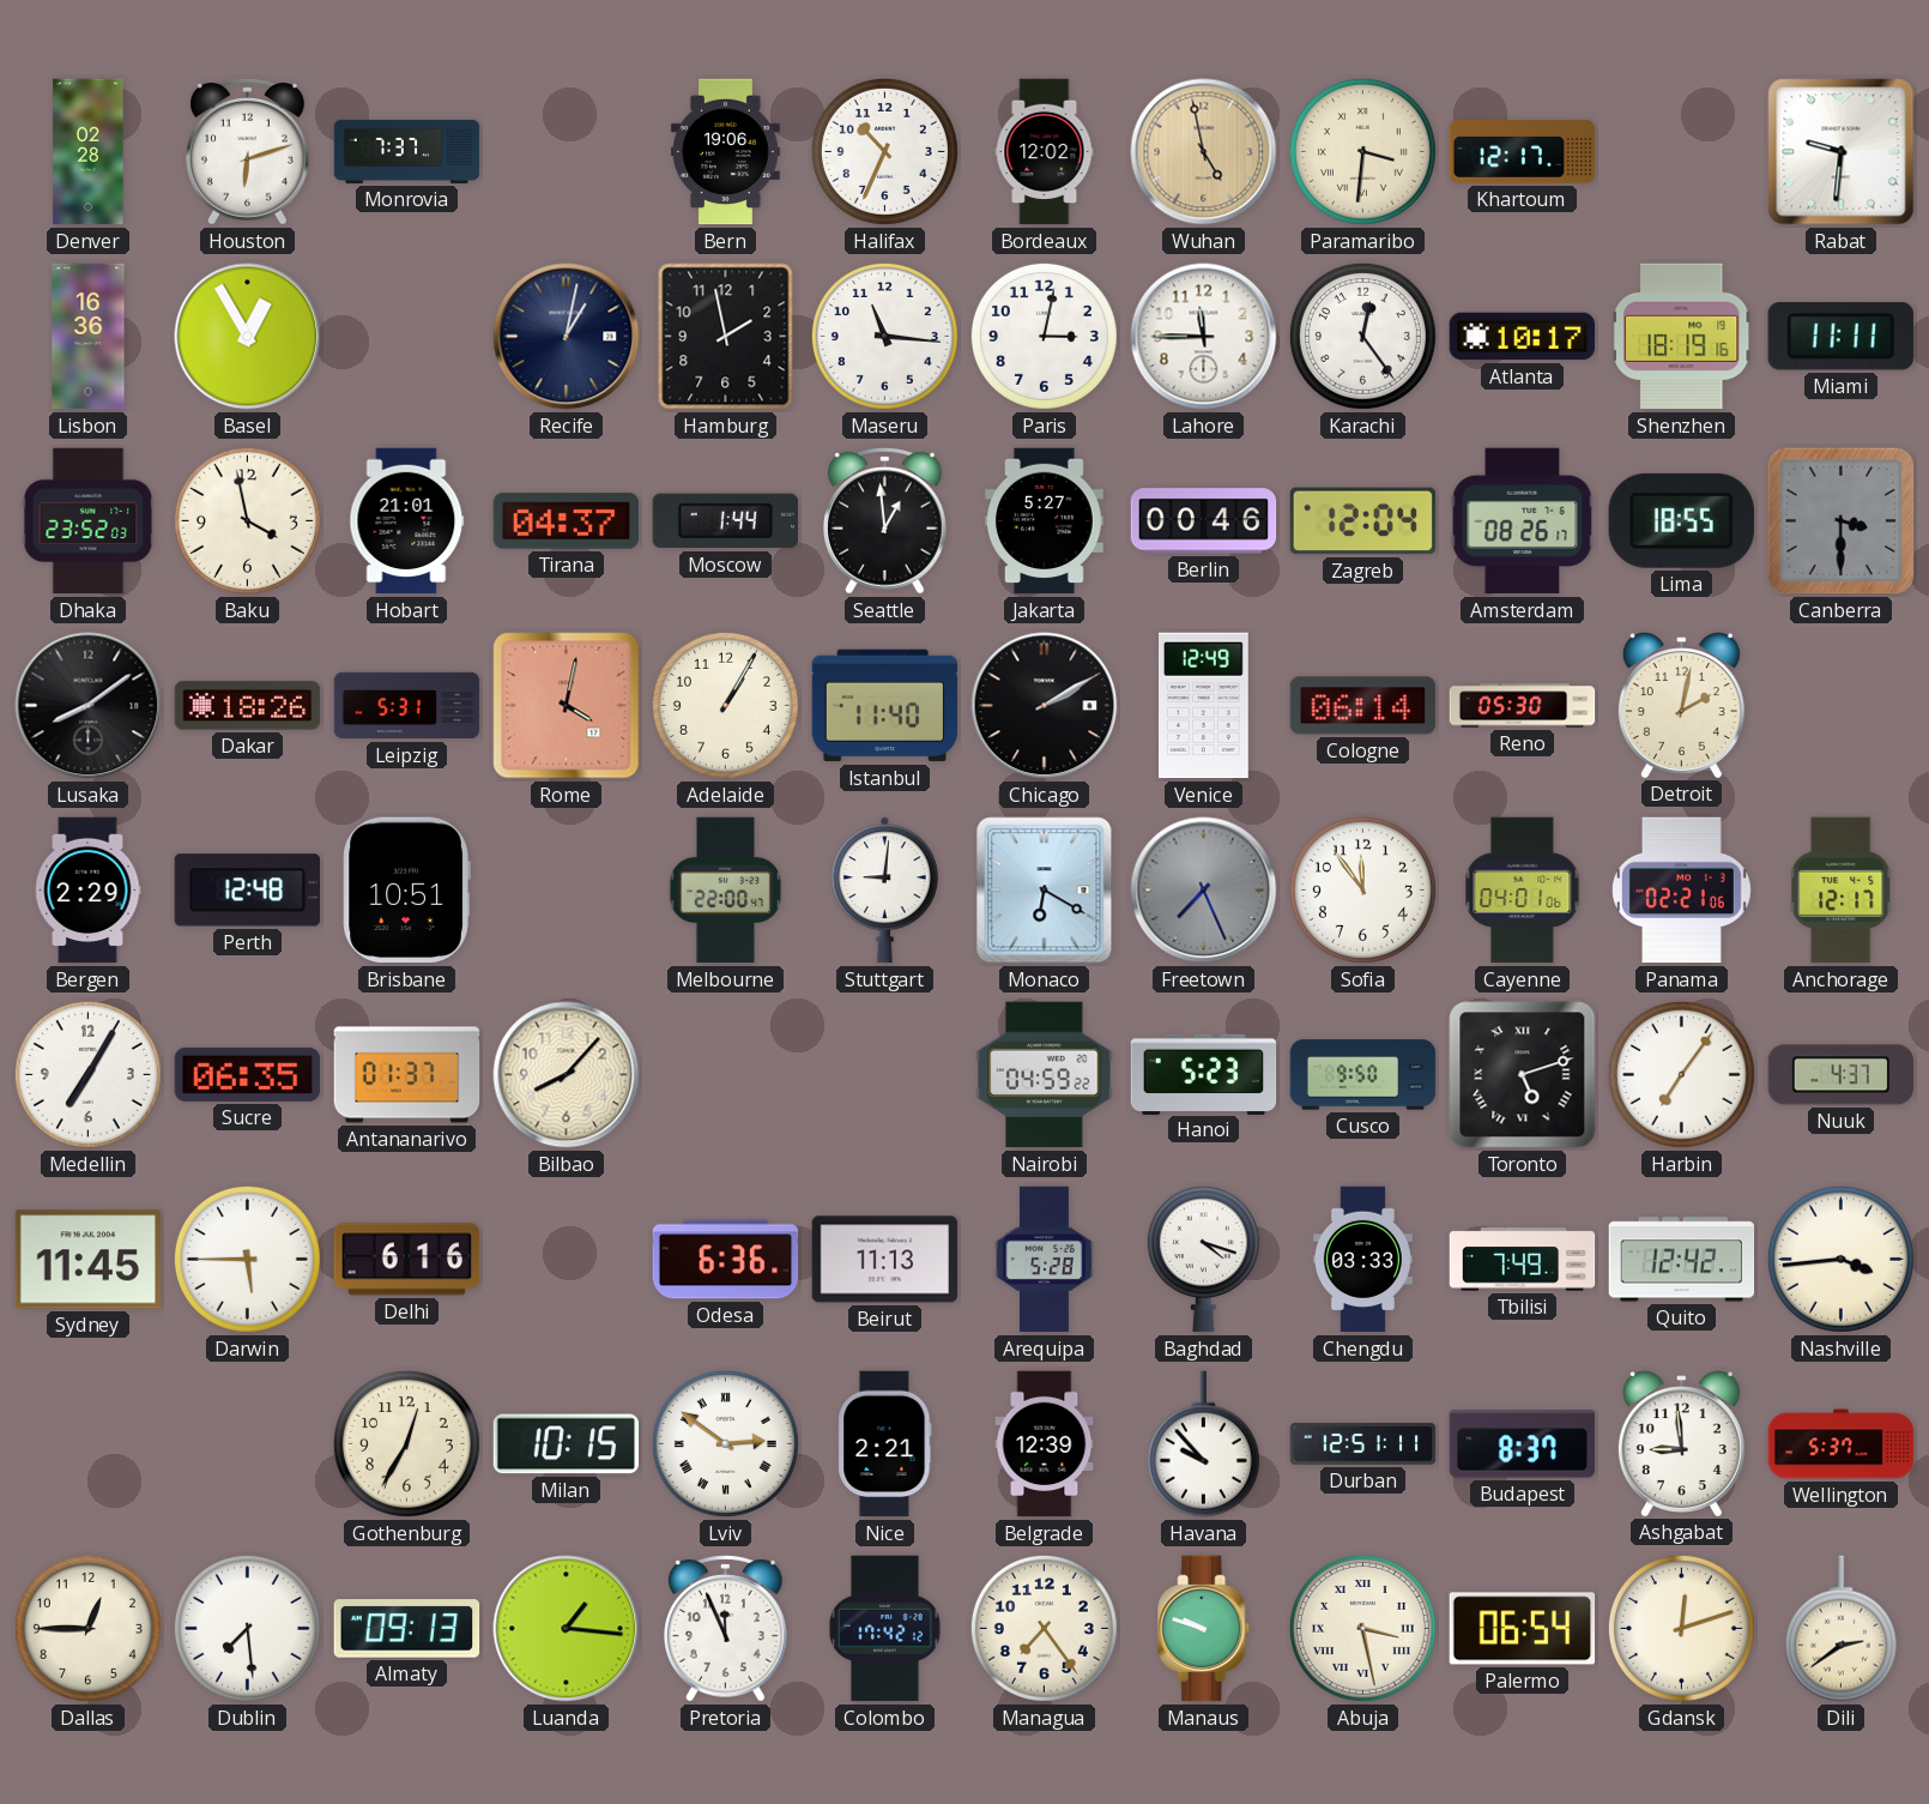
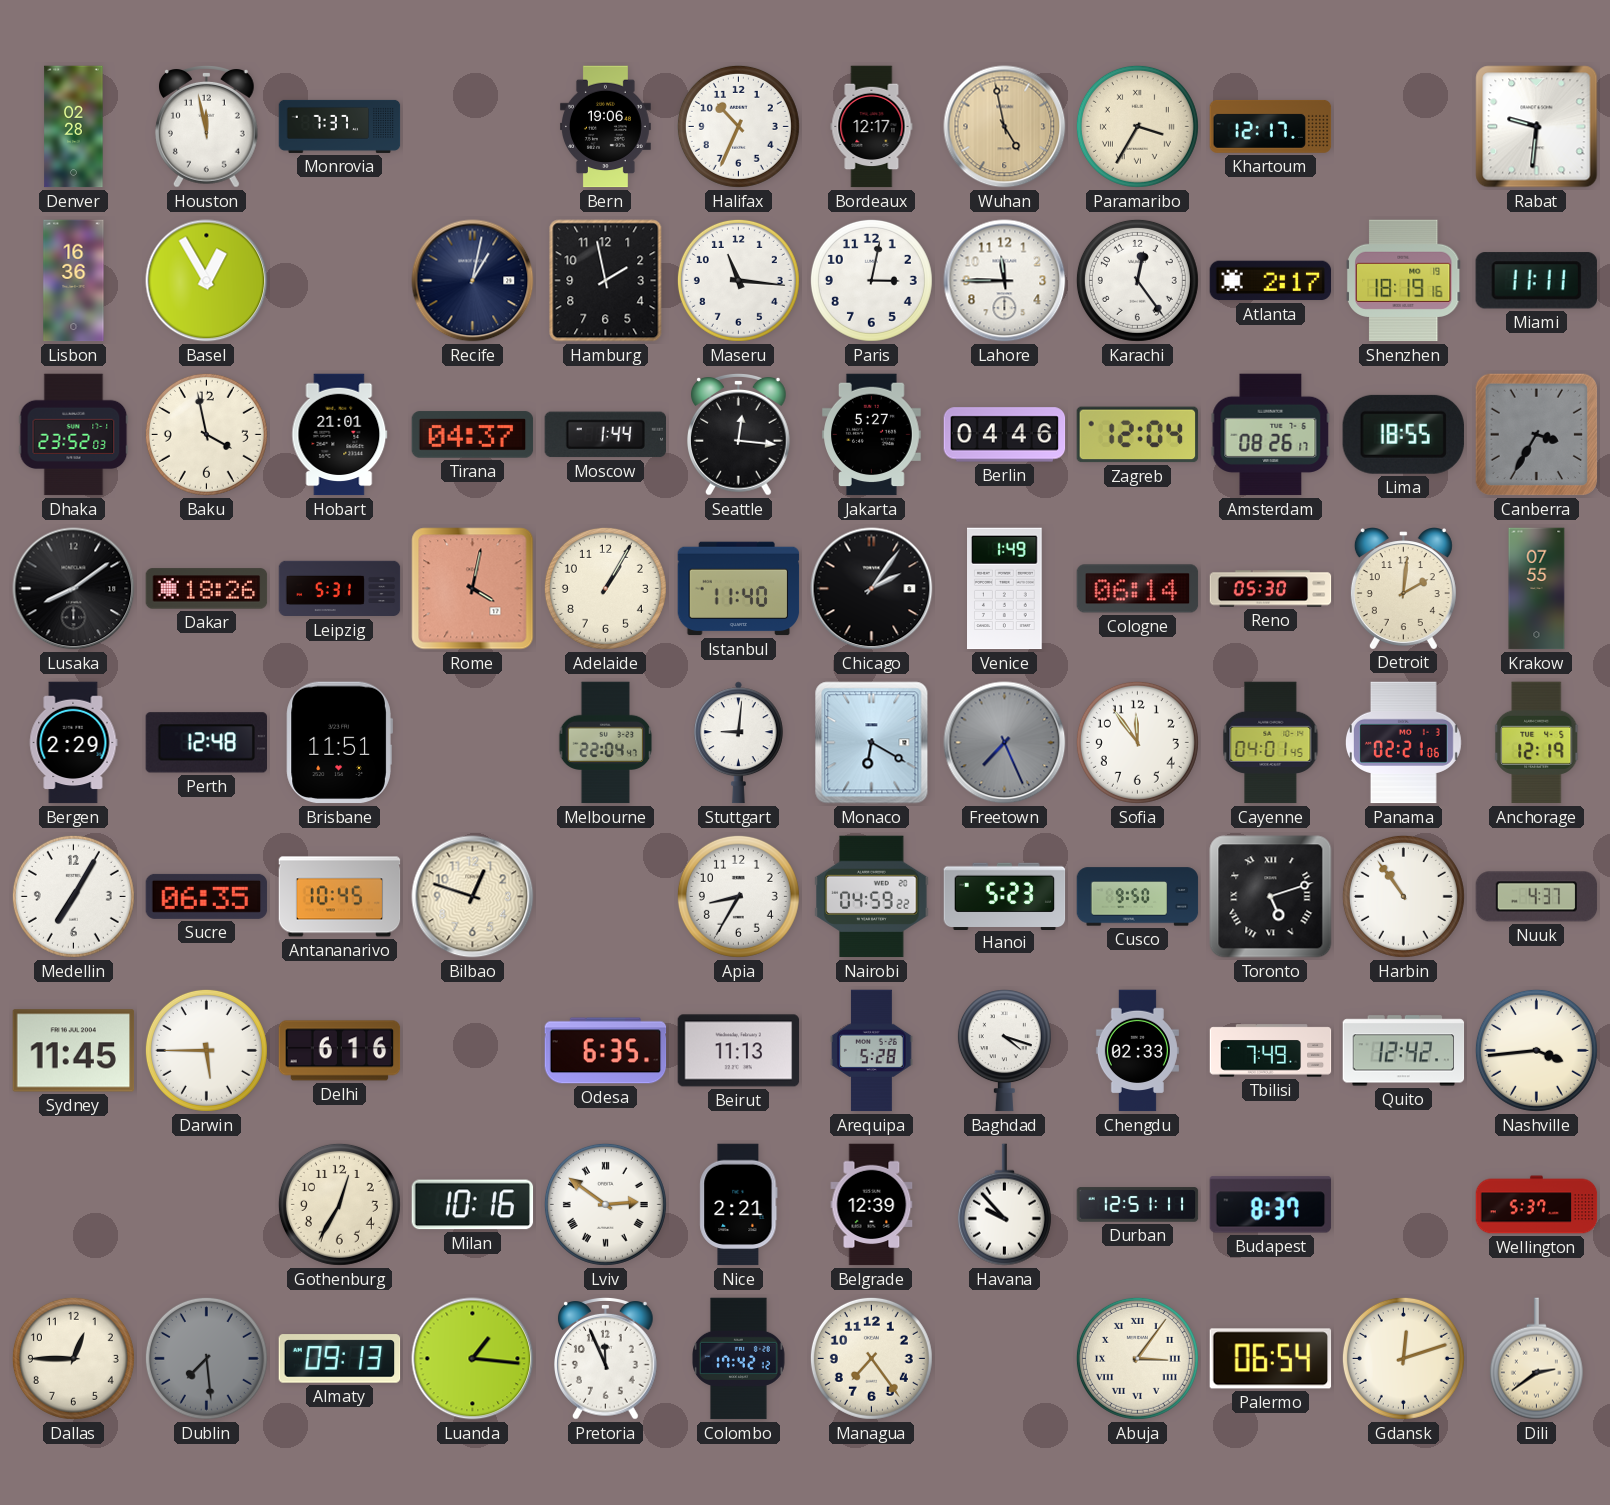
Houston: 6:12 -> 11:58 (207, 127)
Bordeaux: 12:02 -> 12:17 (872, 127)
Paramaribo: 3:31 -> 3:35 (1137, 126)
Atlanta: 10:17 -> 2:17 (1271, 281)
Seattle: 12:59 -> 12:16 (739, 435)
Berlin: 00:46 -> 04:46 (1005, 435)
Canberra: 3:30 -> 3:35 (1536, 434)
Chicago: 2:10 -> 2:06 (872, 589)
Venice: 12:49 -> 1:49 (1005, 589)
Detroit: 2:02 -> 2:01 (1403, 588)
Krakow: none -> 07:55 (1537, 589)
Brisbane: 10:51 -> 11:51 (339, 743)
Melbourne: 22:00 -> 22:04 (606, 743)
Cayenne: 04:01:06 -> 04:01:45 (1271, 743)
Anchorage: 12:17 -> 12:19 (1537, 743)
Antananarivo: 01:37 -> 10:45 (340, 897)
Bilbao: 8:07 -> 12:48 (473, 897)
Apia: none -> 8:35 (738, 896)
Harbin: 7:06 -> 10:54 (1403, 896)
Odesa: 6:36 -> 6:35 (606, 1051)
Chengdu: 03:33 -> 02:33 (1137, 1051)
Milan: 10:15 -> 10:16 (473, 1205)
Ashgabat: 8:59 -> none (1681, 1443)
Dublin dial: white -> grey (206, 1358)
Manaus: 9:48 -> none (1204, 1629)
Abuja: 3:28 -> 3:06 (1137, 1358)
